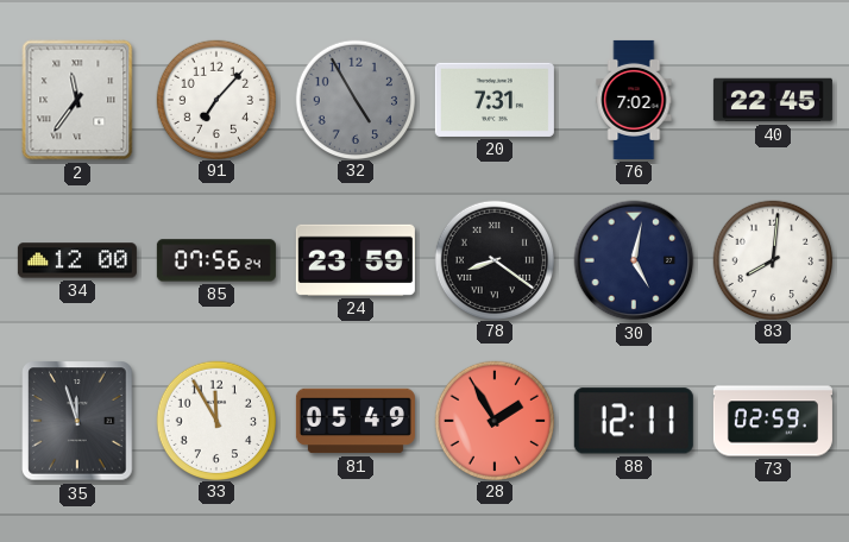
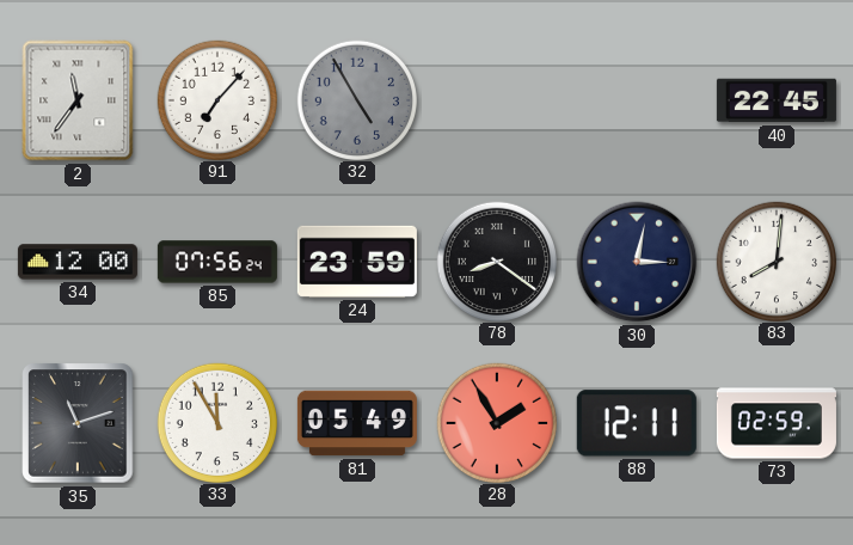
20: 7:31 -> none (495, 100)
76: 7:02 -> none (634, 100)
30: 5:02 -> 3:02 (637, 262)
35: 11:57 -> 11:12 (78, 423)
